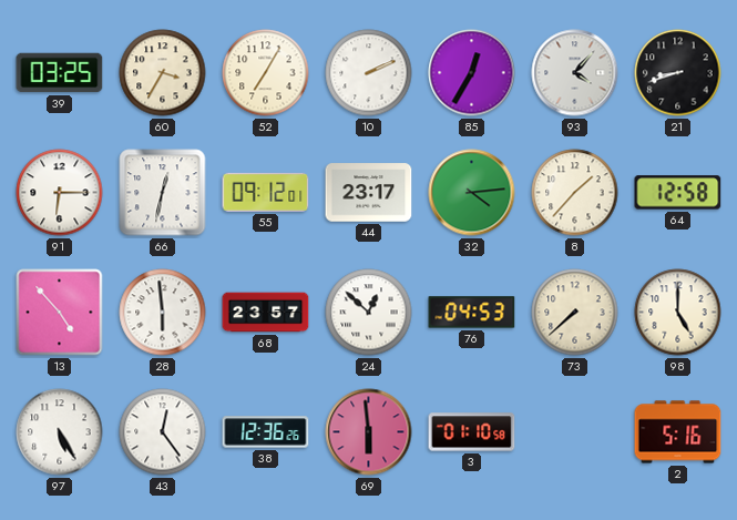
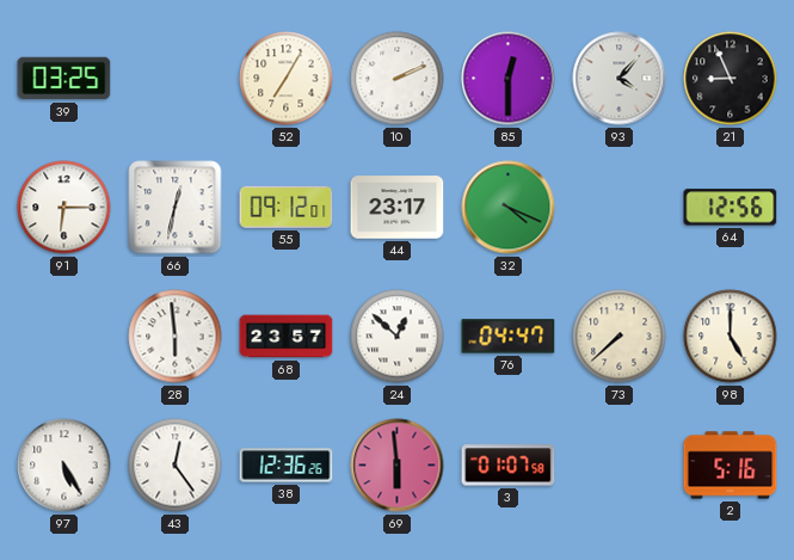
60: 3:35 -> none (163, 73)
85: 12:35 -> 12:30 (509, 79)
21: 8:42 -> 8:56 (731, 79)
32: 4:14 -> 4:19 (509, 208)
8: 1:37 -> none (575, 193)
64: 12:58 -> 12:56 (731, 208)
13: 4:53 -> none (60, 313)
76: 04:53 -> 04:47 (509, 337)
3: 01:10 -> 01:07 (509, 466)
